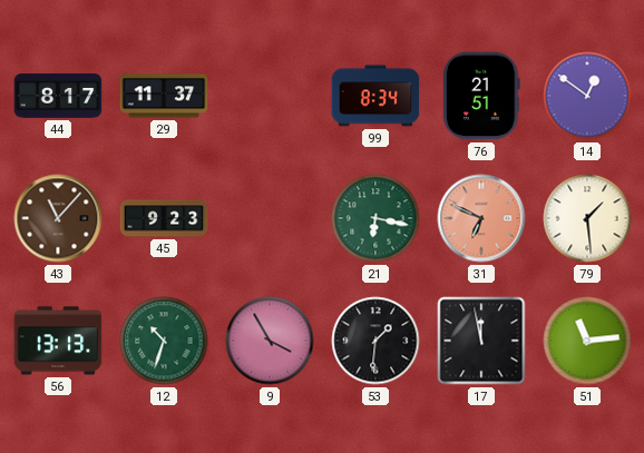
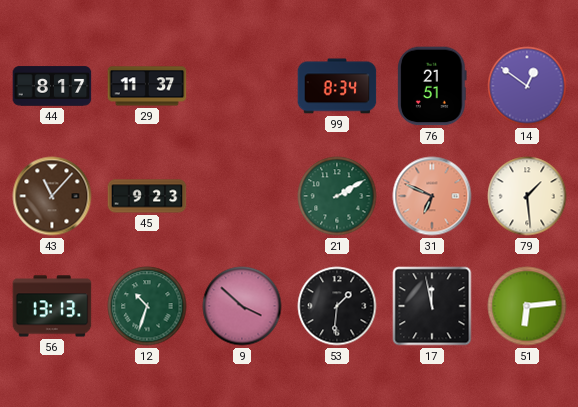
21: 6:17 -> 2:10 (337, 196)
9: 3:55 -> 3:52 (242, 306)
51: 11:14 -> 6:14 (527, 306)
